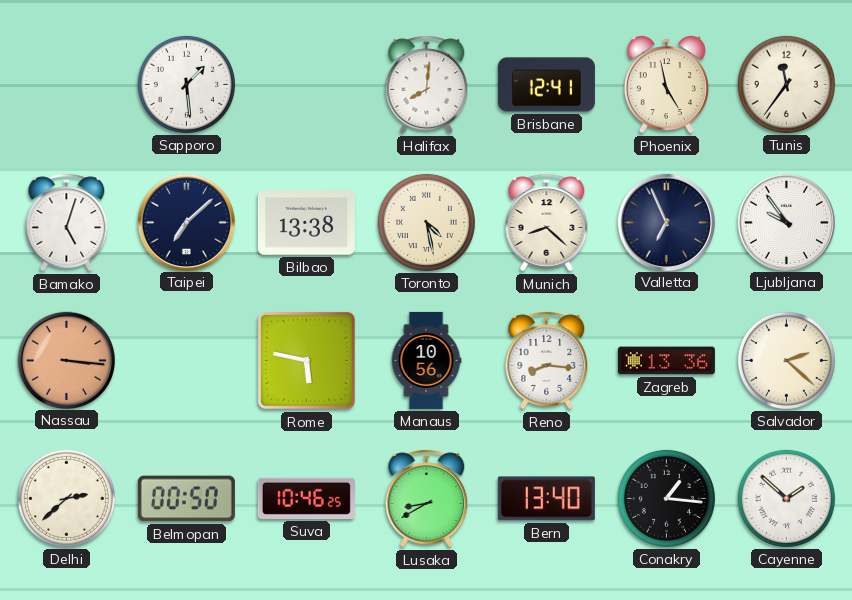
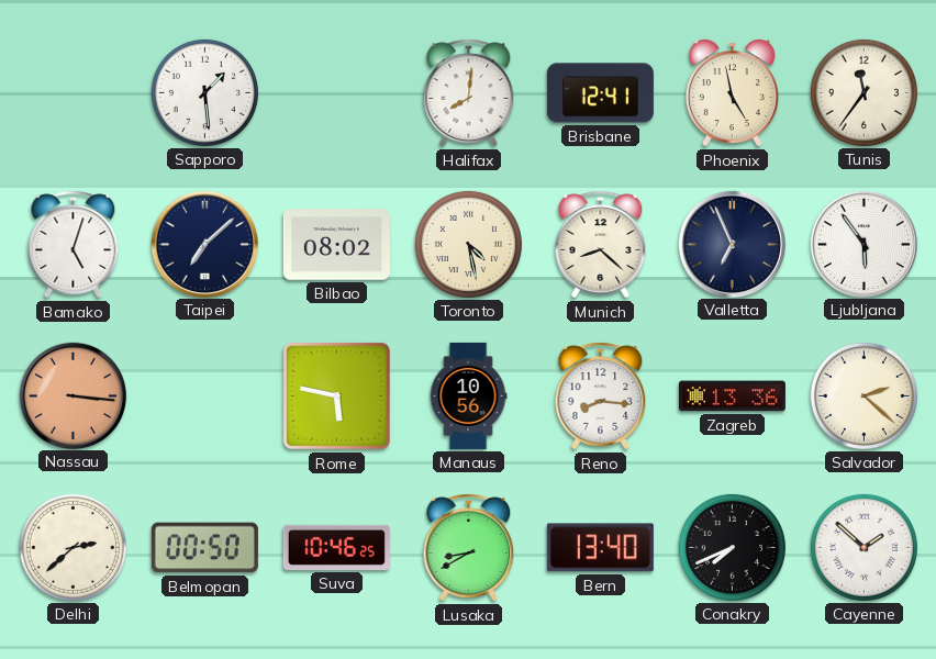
Bilbao: 13:38 -> 08:02 (336, 245)
Ljubljana: 9:54 -> 5:54 (863, 244)
Conakry: 1:16 -> 7:41 (732, 547)
